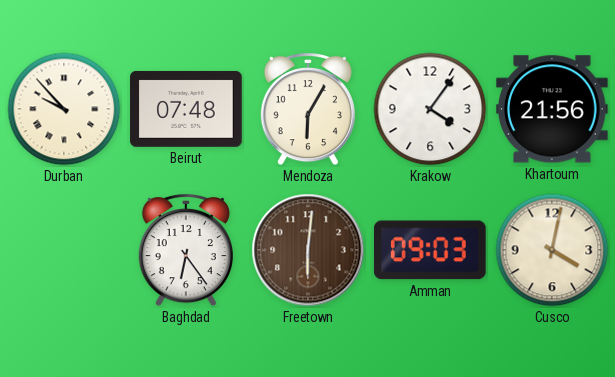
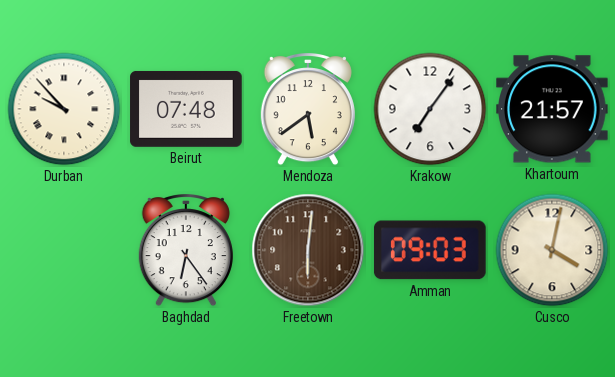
Mendoza: 6:05 -> 5:39 (308, 110)
Krakow: 4:06 -> 7:06 (430, 109)
Khartoum: 21:56 -> 21:57 (552, 109)
